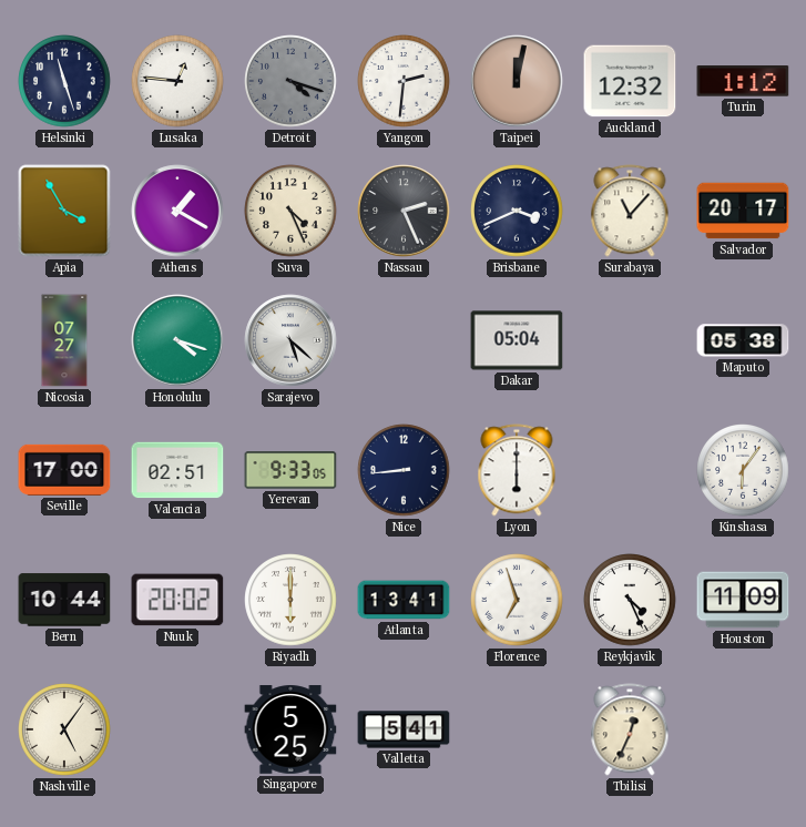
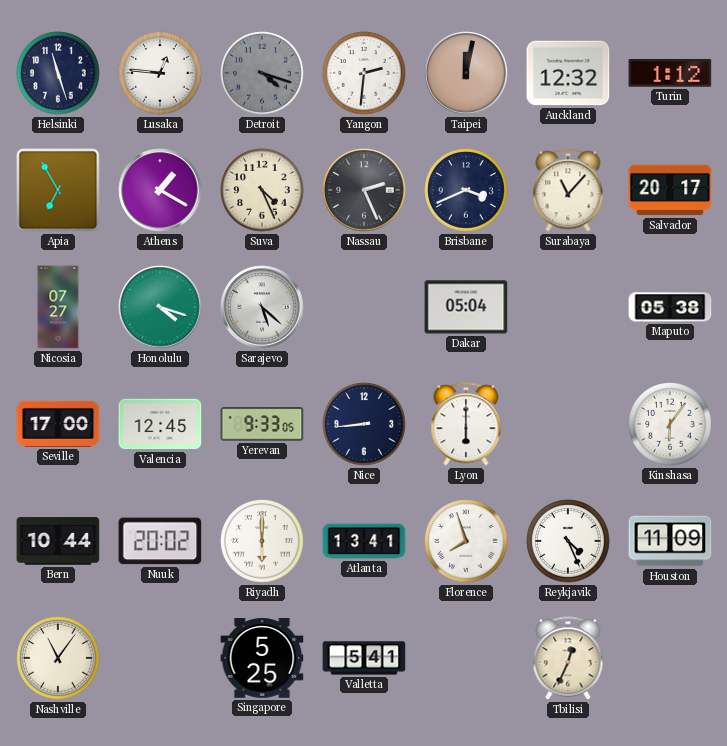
Apia: 3:55 -> 6:55 (58, 190)
Valencia: 02:51 -> 12:45 (160, 424)
Florence: 6:57 -> 7:57 (466, 541)
Nashville: 5:06 -> 11:06 (58, 658)
